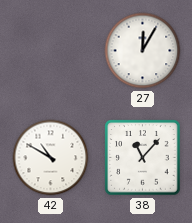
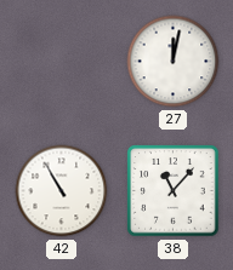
27: 12:05 -> 12:02 (174, 62)
42: 10:50 -> 10:55 (62, 191)
